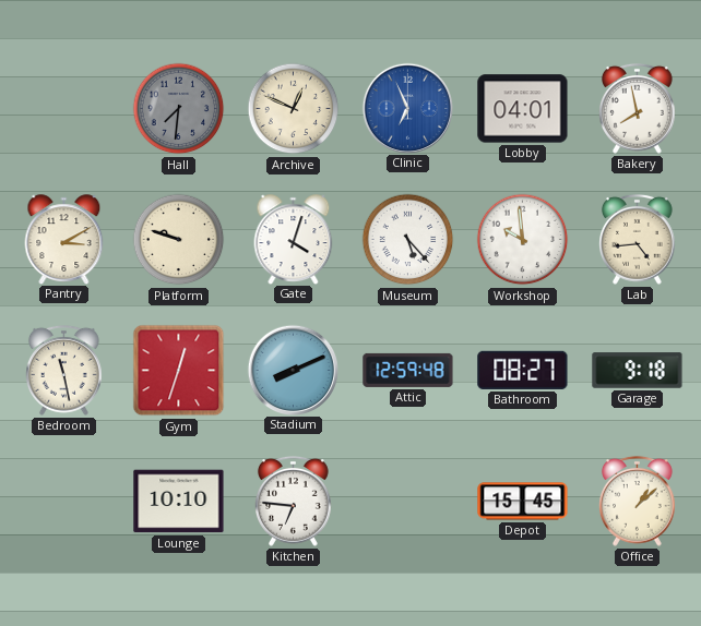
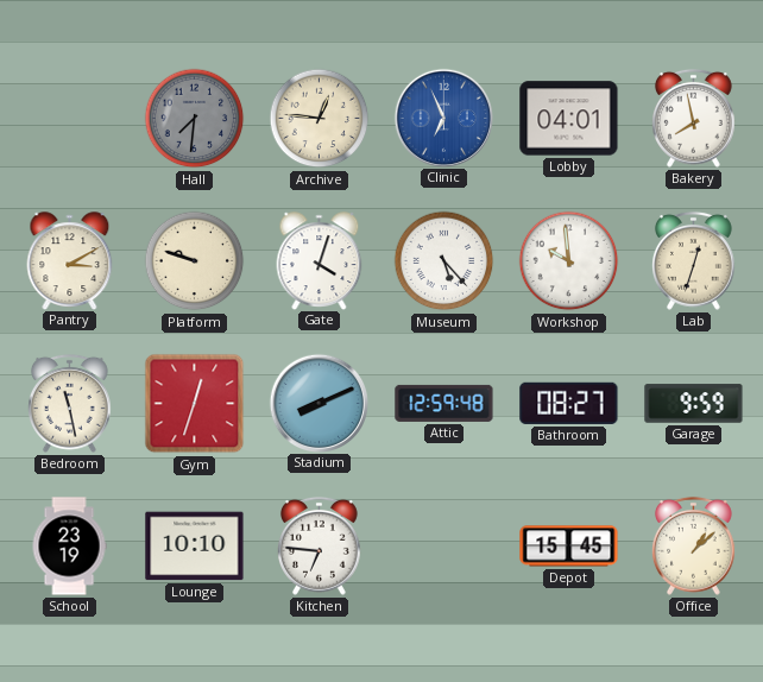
Archive: 12:49 -> 12:46 (320, 119)
Lab: 4:44 -> 12:33 (694, 260)
Garage: 9:18 -> 9:59 (694, 404)
School: none -> 23:19 (69, 547)
